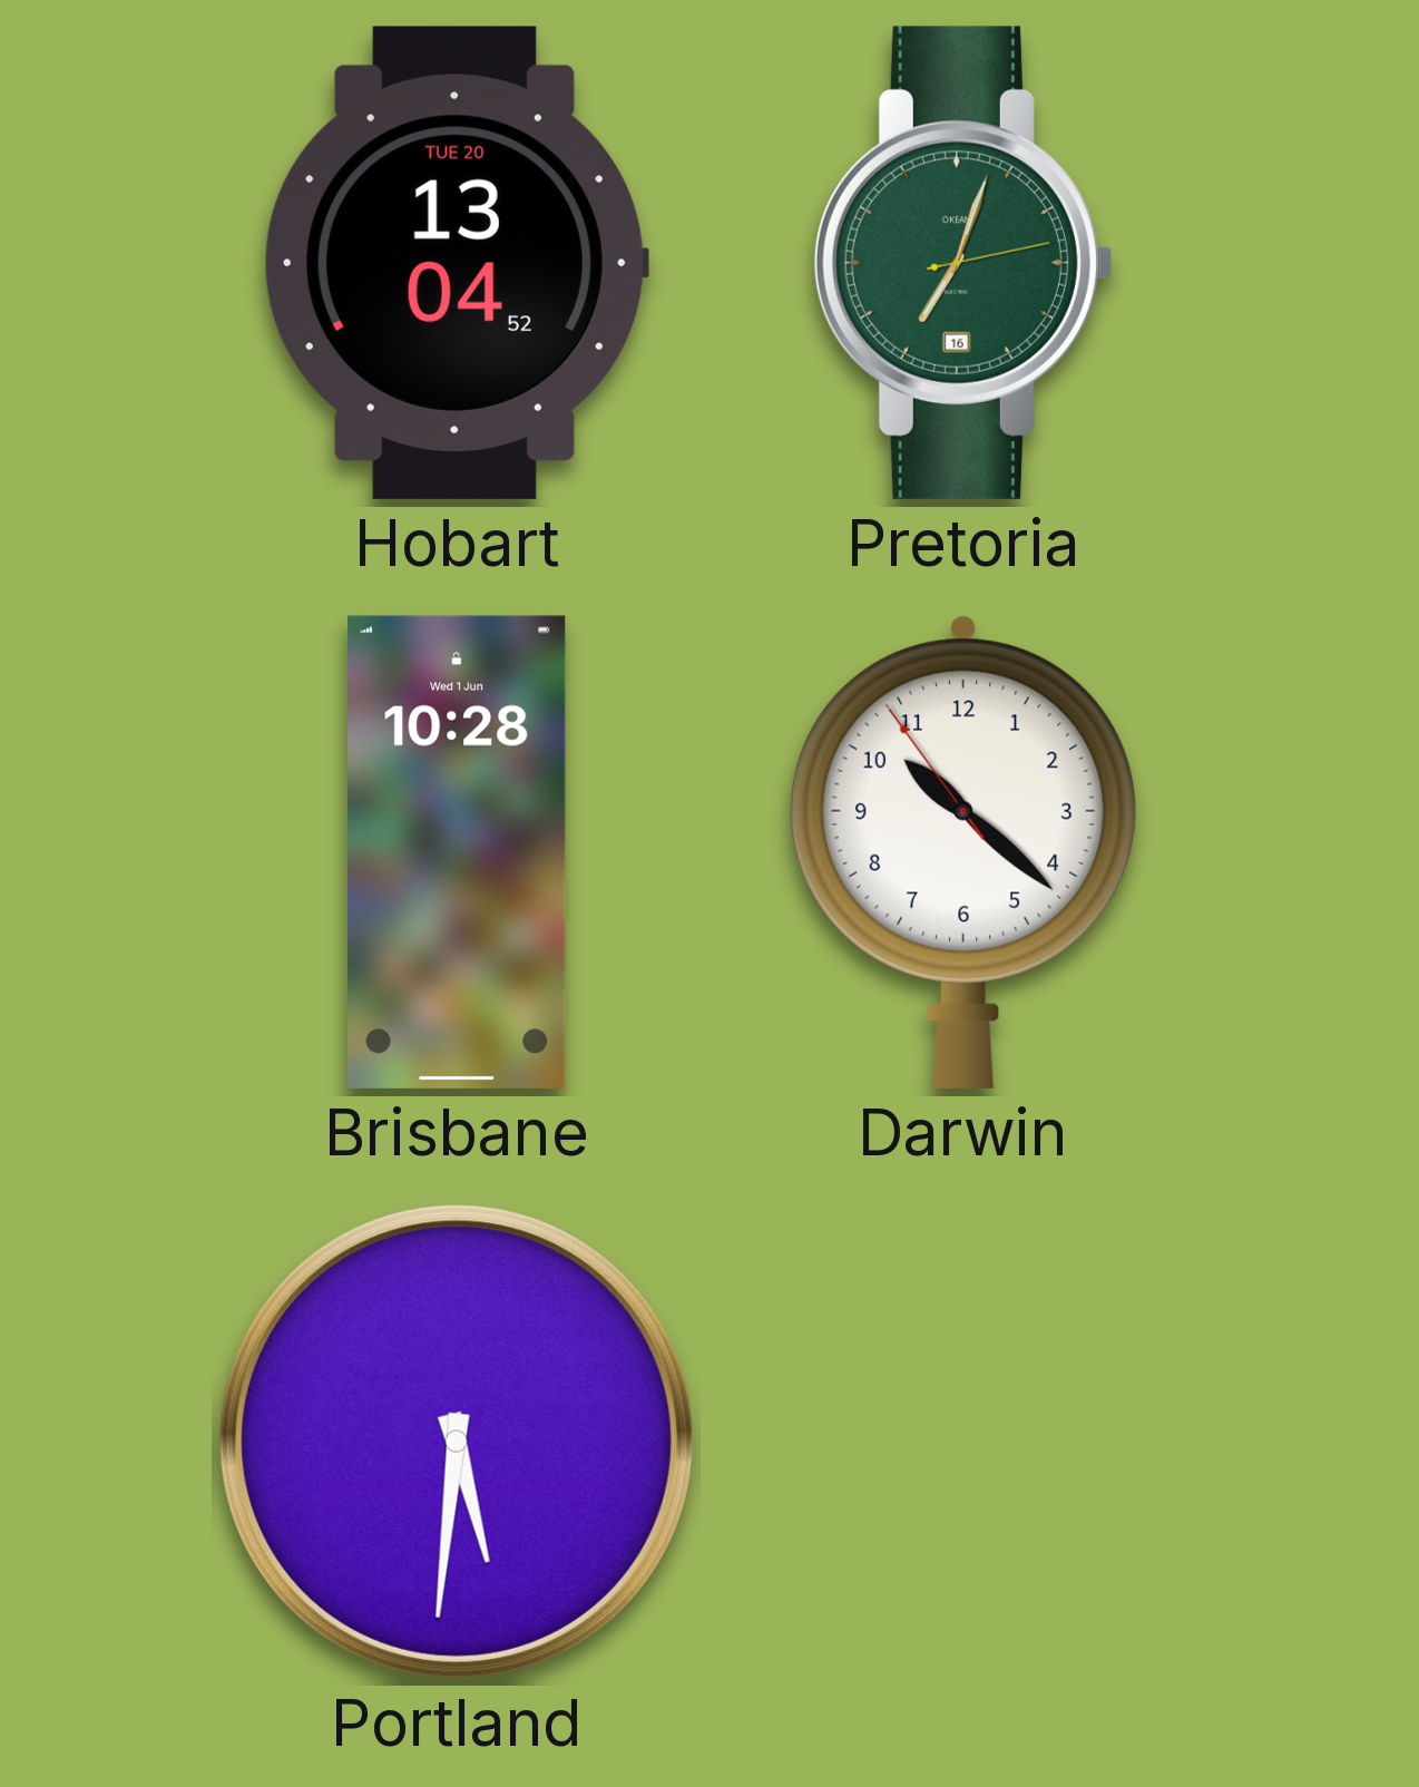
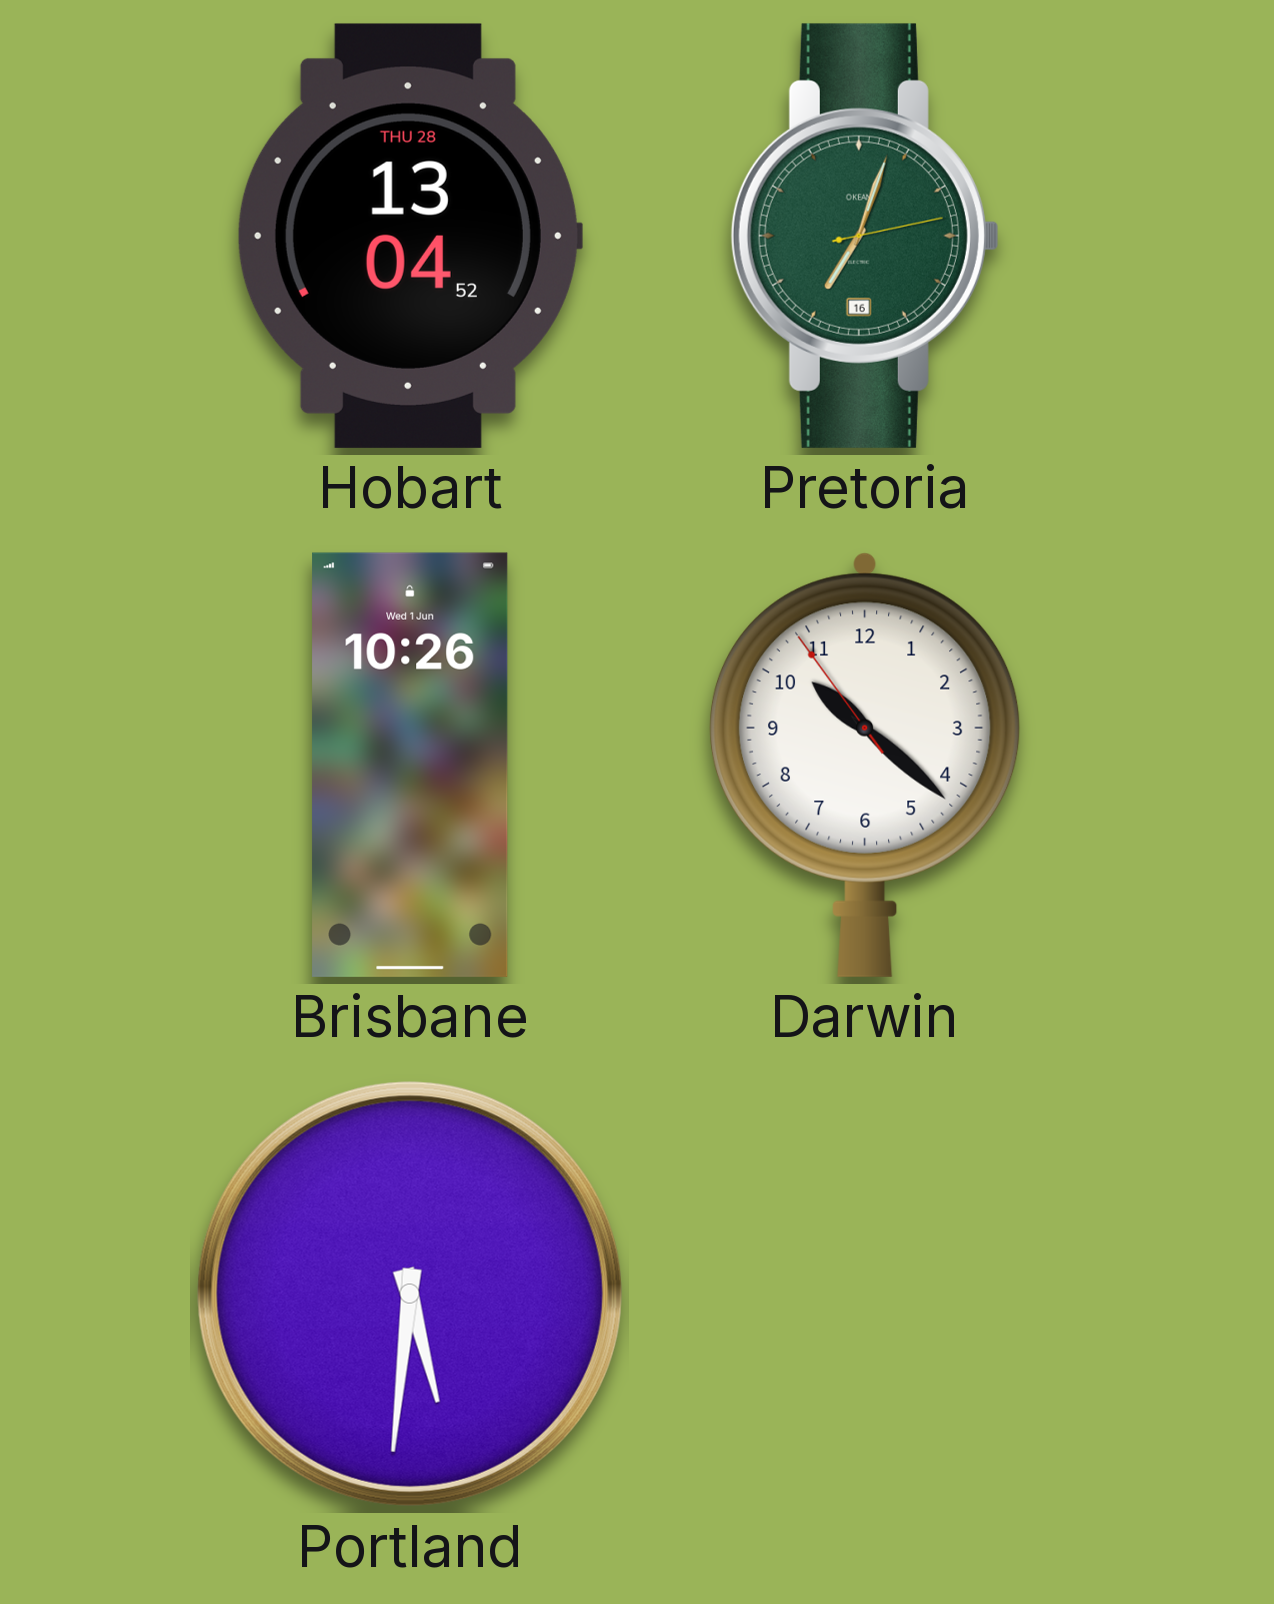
Hobart date: TUE 20 -> THU 28 (409, 236)
Brisbane: 10:28 -> 10:26 (410, 765)
